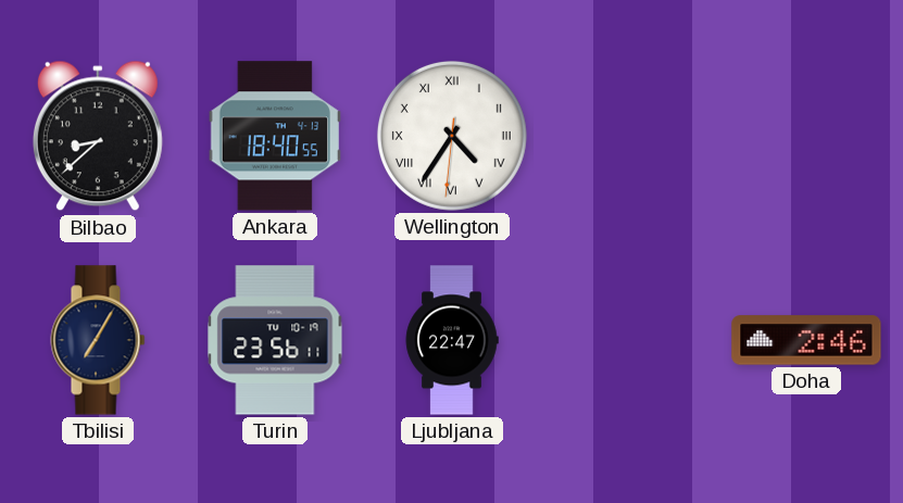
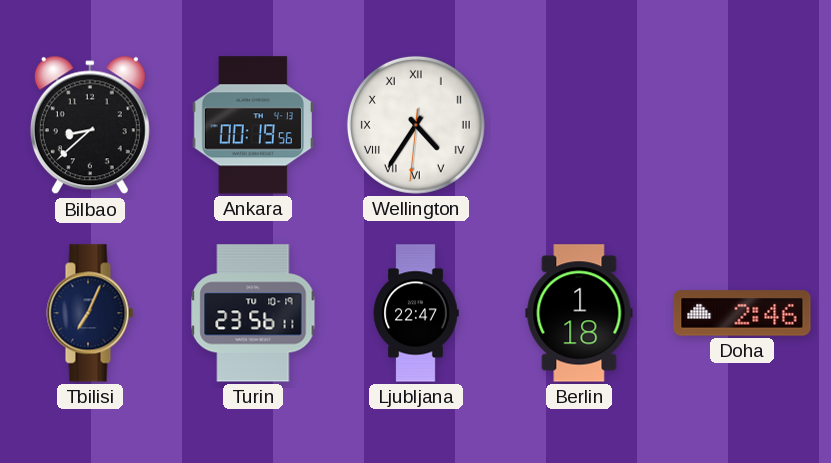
Ankara: 18:40 -> 00:19 (253, 125)
Tbilisi: 7:05 -> 7:04 (90, 313)
Berlin: none -> 1:18 (579, 313)
